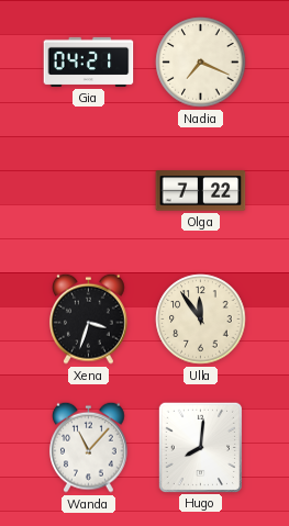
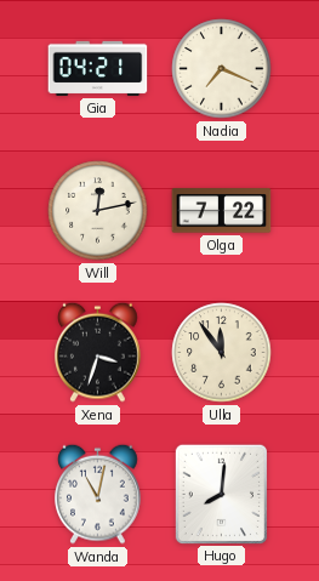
Will: none -> 12:13 (98, 211)
Wanda: 11:07 -> 11:02 (98, 494)
